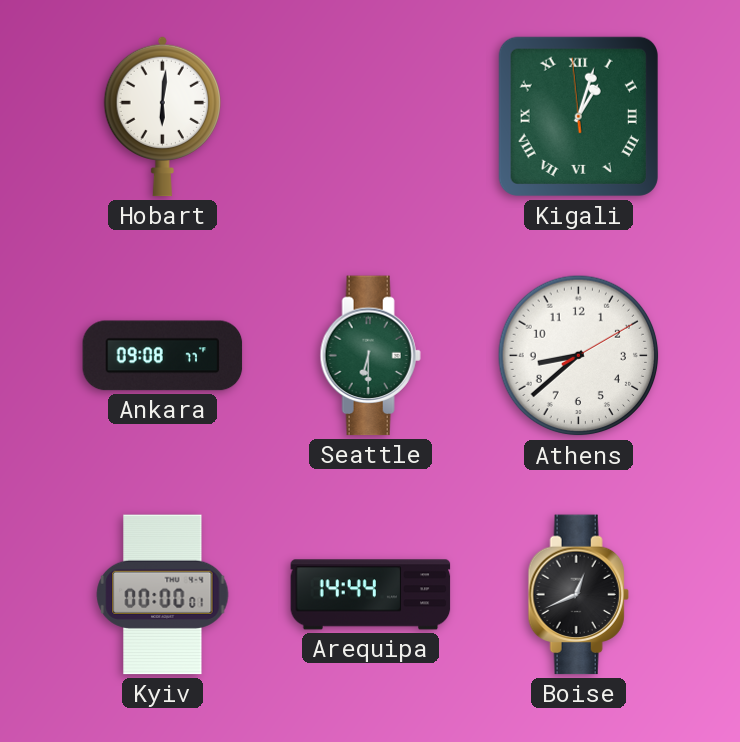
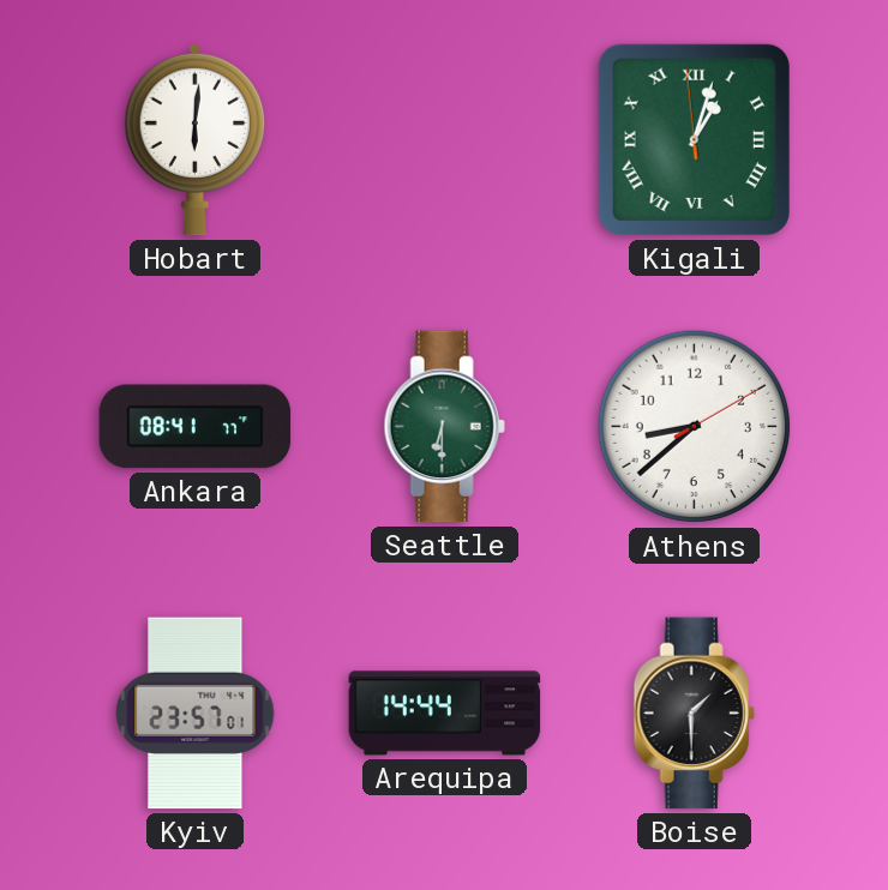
Ankara: 09:08 -> 08:41 (196, 427)
Kyiv: 00:00 -> 23:57 (196, 714)
Boise: 12:41 -> 1:30 (694, 714)
